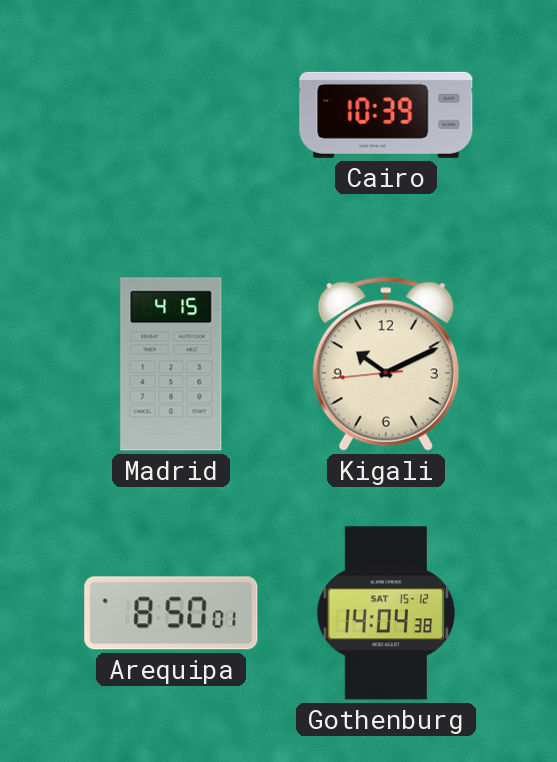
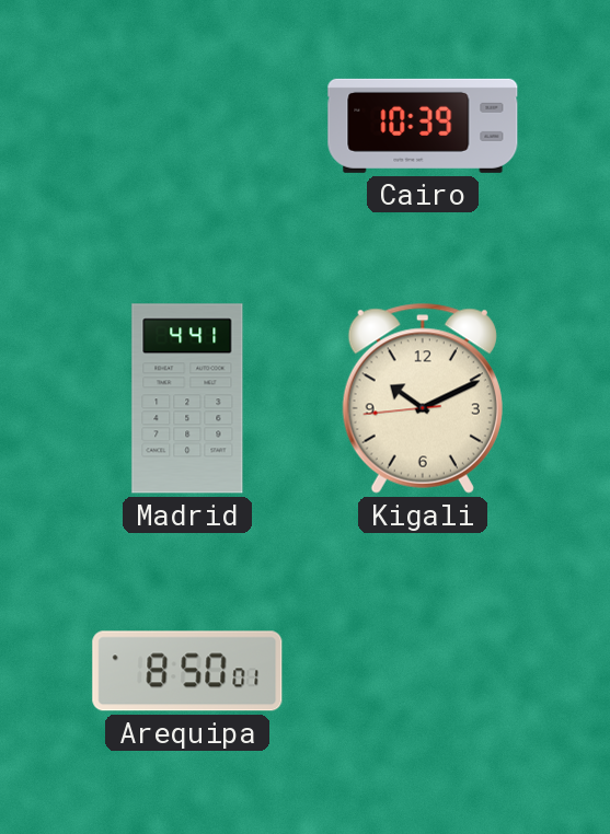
Madrid: 4:15 -> 4:41 (187, 398)
Gothenburg: 14:04 -> none (386, 613)
